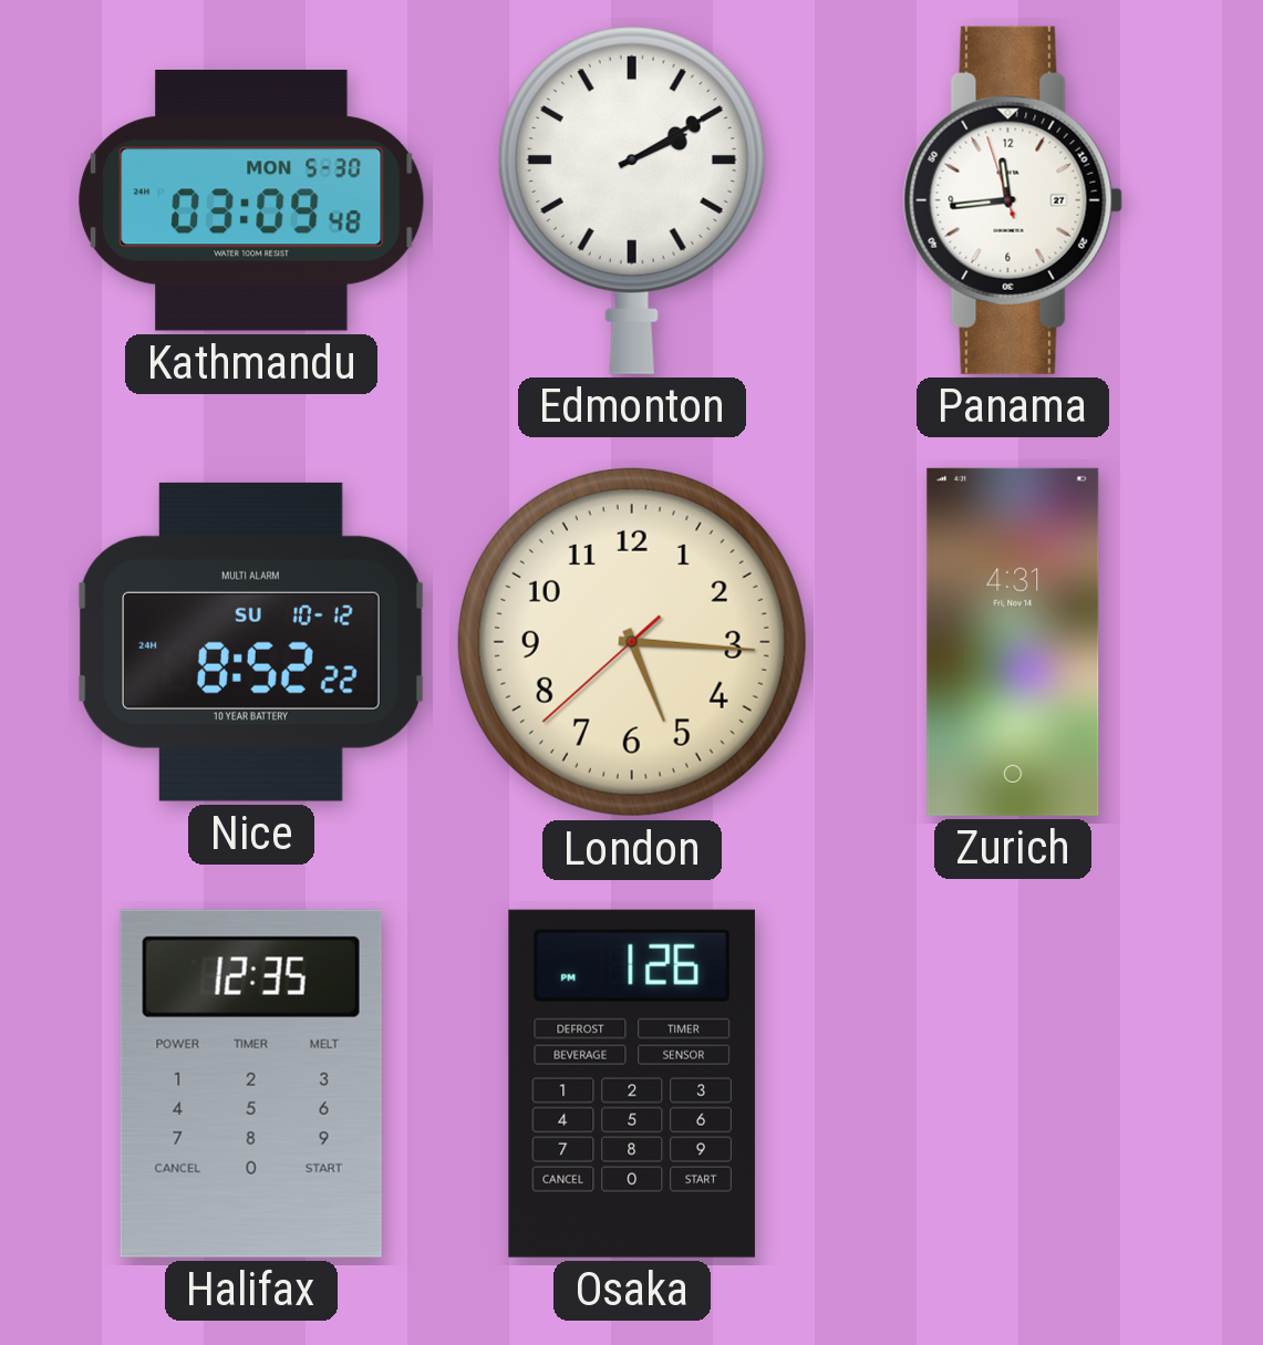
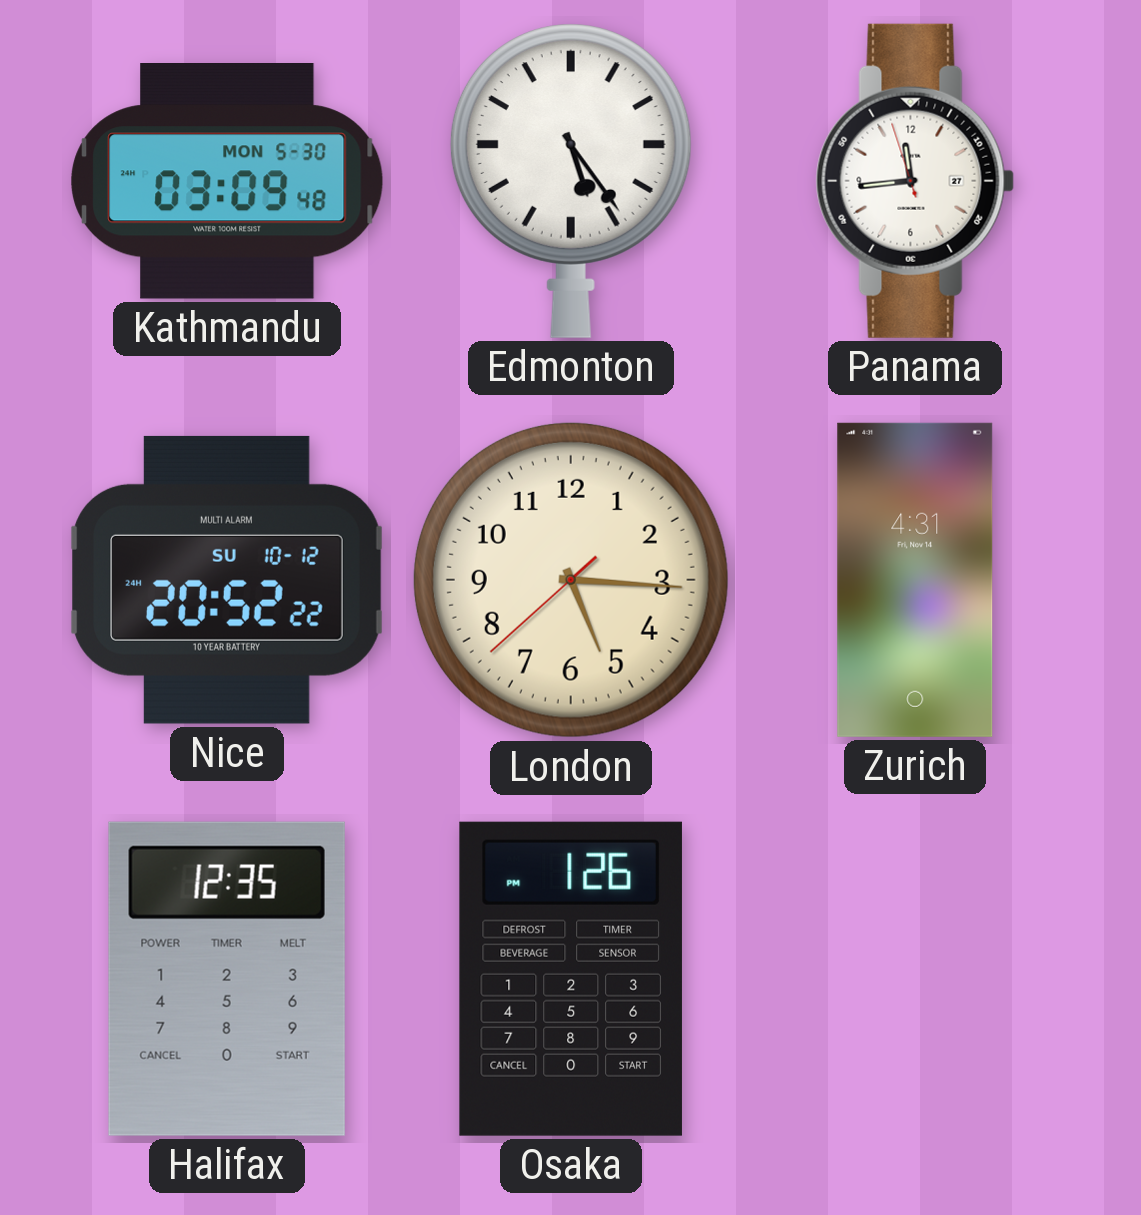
Edmonton: 2:10 -> 5:24 (571, 181)
Nice: 8:52 -> 20:52 (227, 580)
